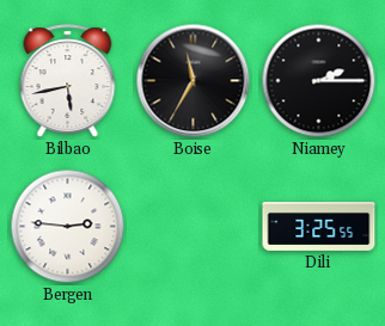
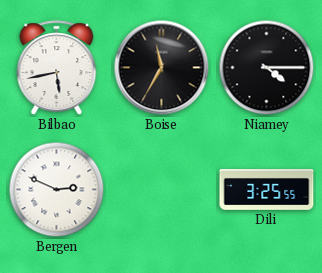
Niamey: 2:15 -> 4:15 (267, 68)
Bergen: 2:46 -> 2:49 (57, 190)
